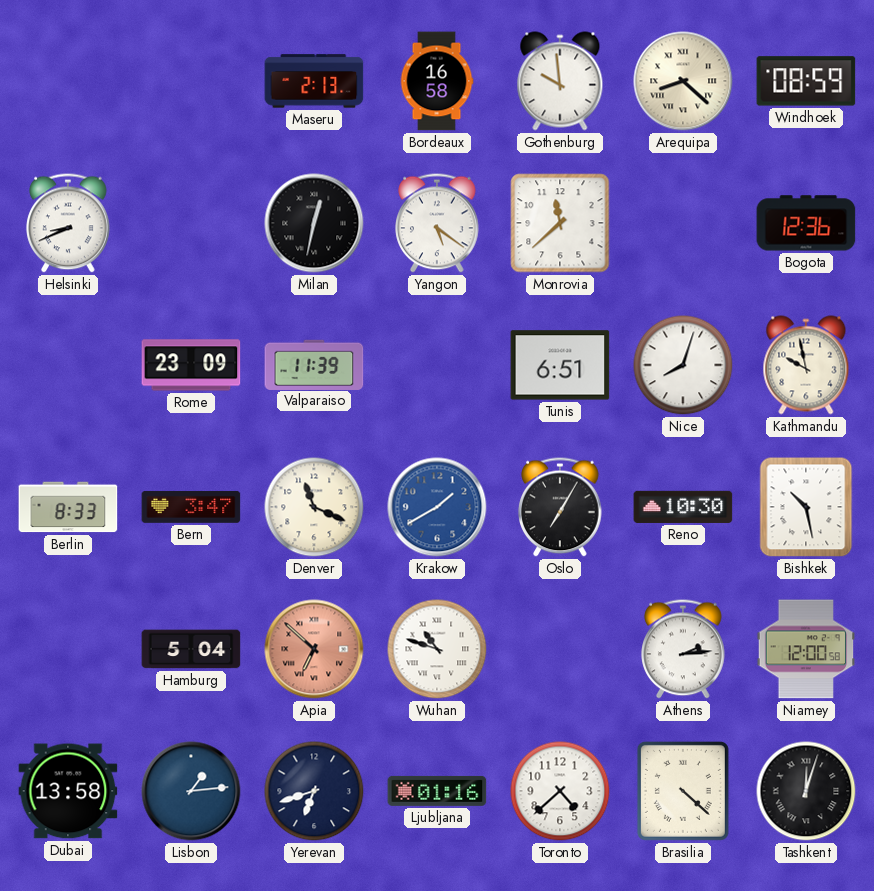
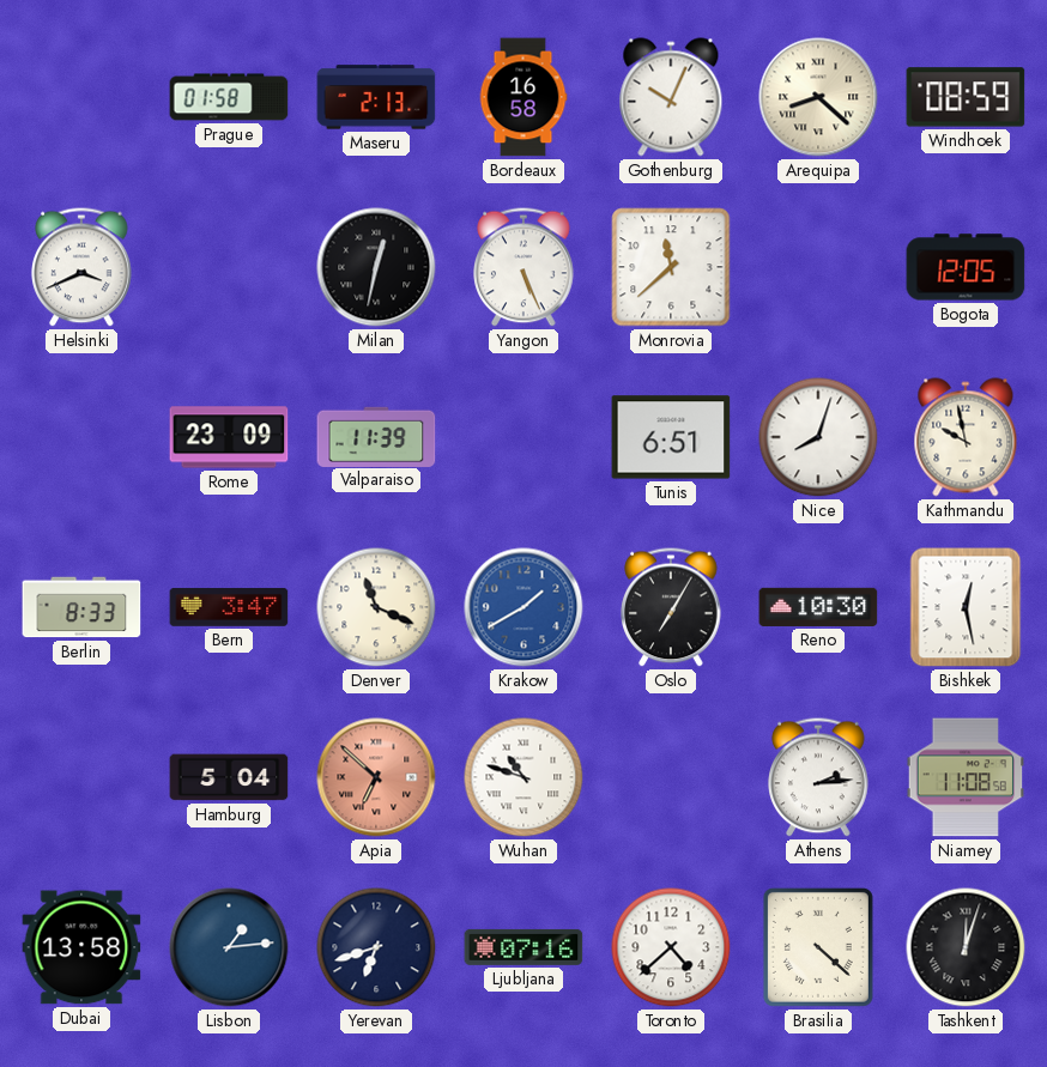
Prague: none -> 01:58 (229, 97)
Gothenburg: 9:59 -> 10:04 (671, 97)
Helsinki: 8:41 -> 3:41 (81, 267)
Yangon: 5:21 -> 5:26 (523, 267)
Bogota: 12:36 -> 12:05 (966, 267)
Bishkek: 10:28 -> 12:28 (966, 607)
Niamey: 12:00 -> 11:08 (966, 777)
Ljubljana: 01:16 -> 07:16 (523, 947)
